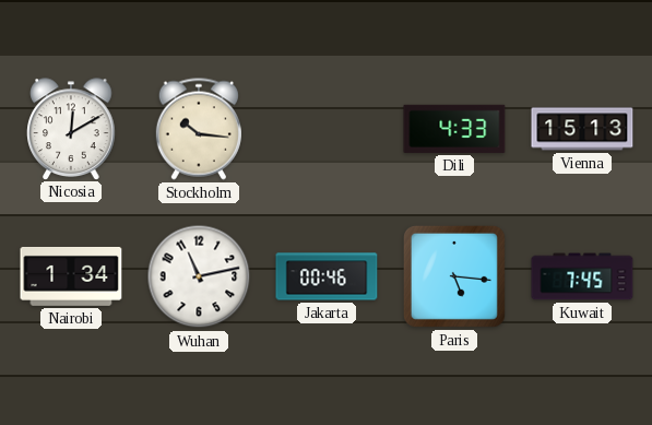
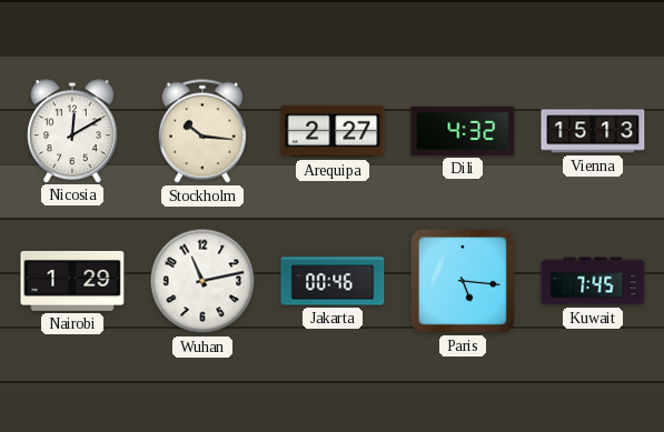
Arequipa: none -> 2:27 (333, 131)
Dili: 4:33 -> 4:32 (463, 131)
Nairobi: 1:34 -> 1:29 (72, 281)
